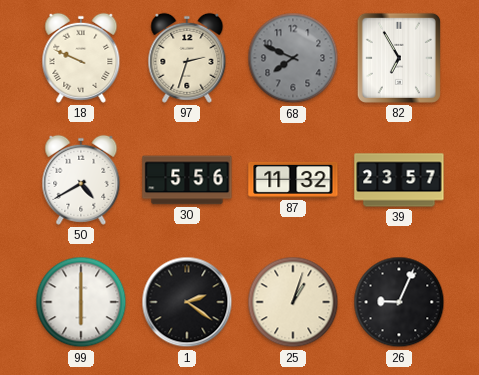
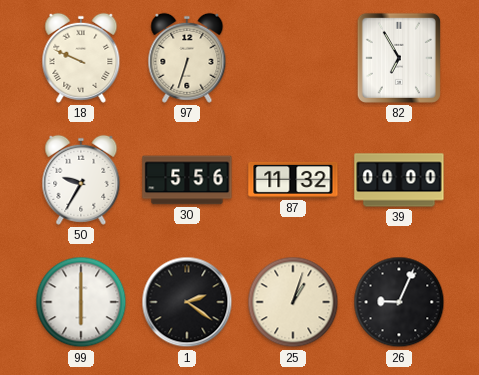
97: 2:33 -> 6:33 (187, 58)
68: 7:49 -> none (293, 58)
50: 4:40 -> 9:35 (81, 180)
39: 23:57 -> 00:00 (399, 180)
